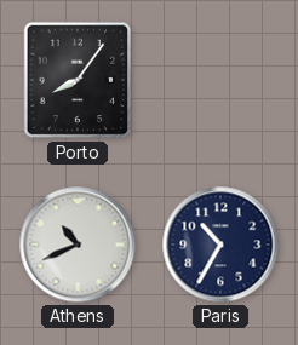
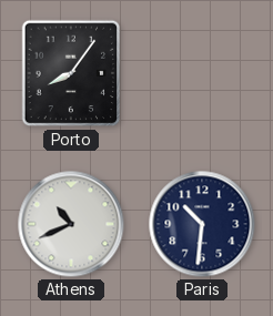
Paris: 10:35 -> 10:31 (202, 224)
